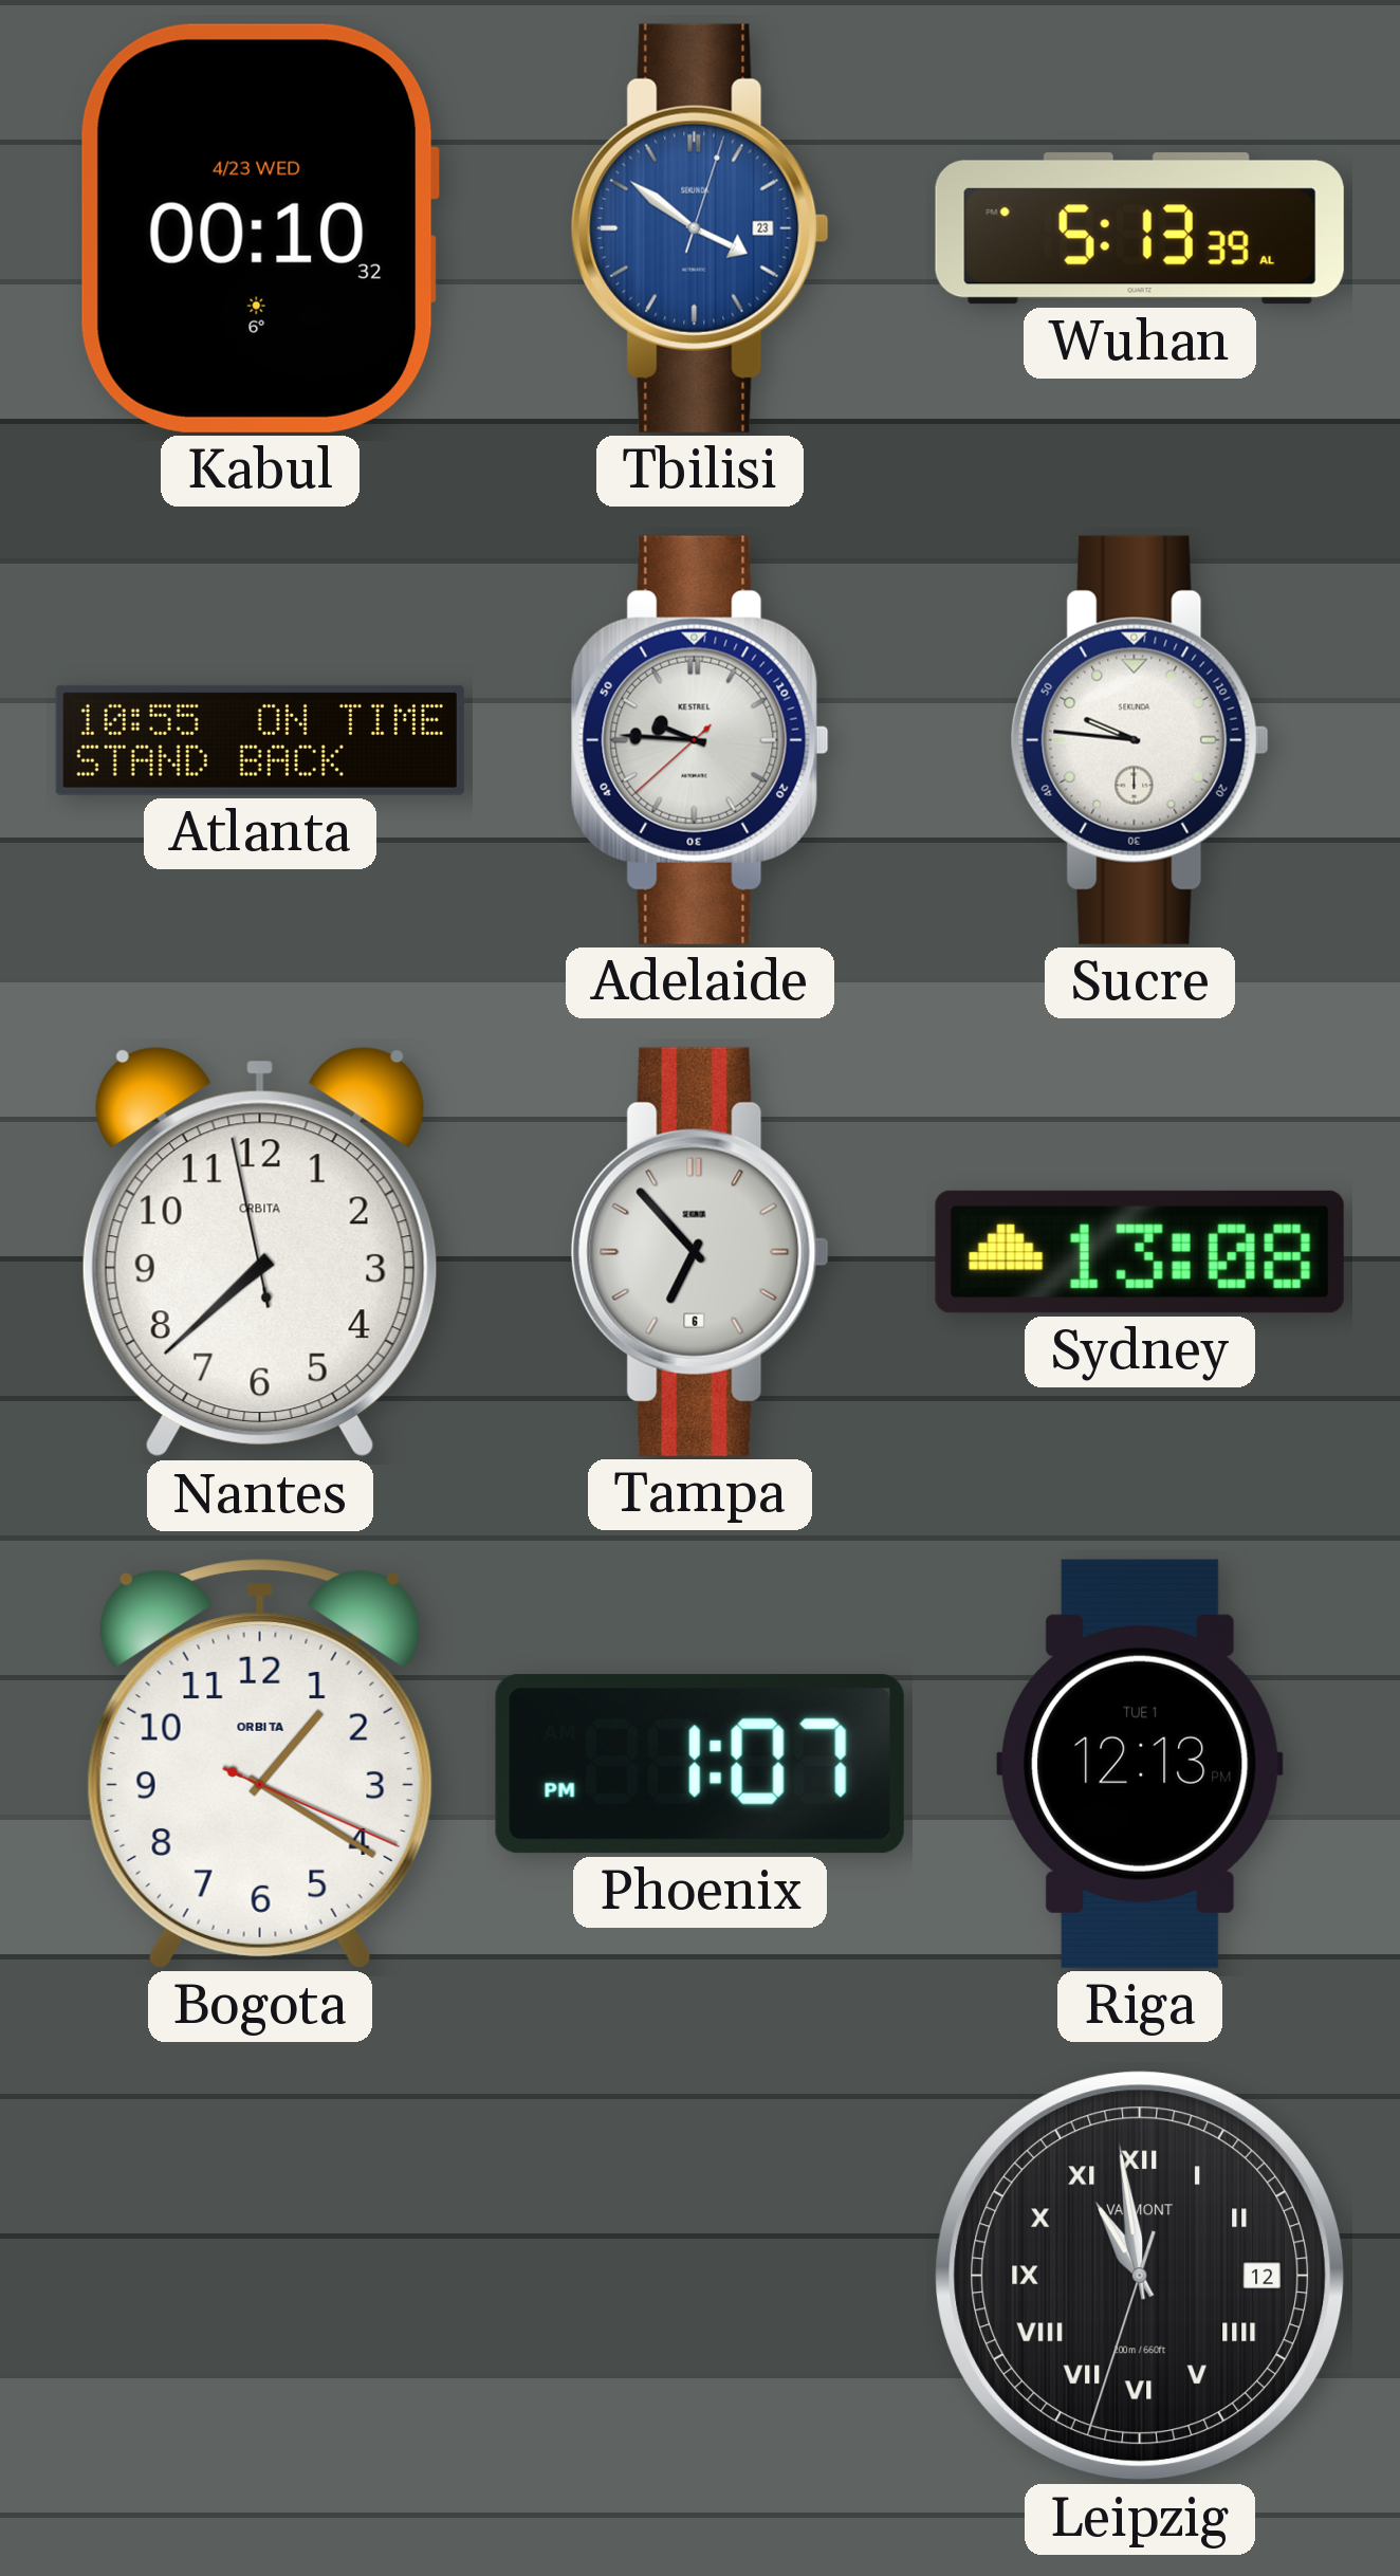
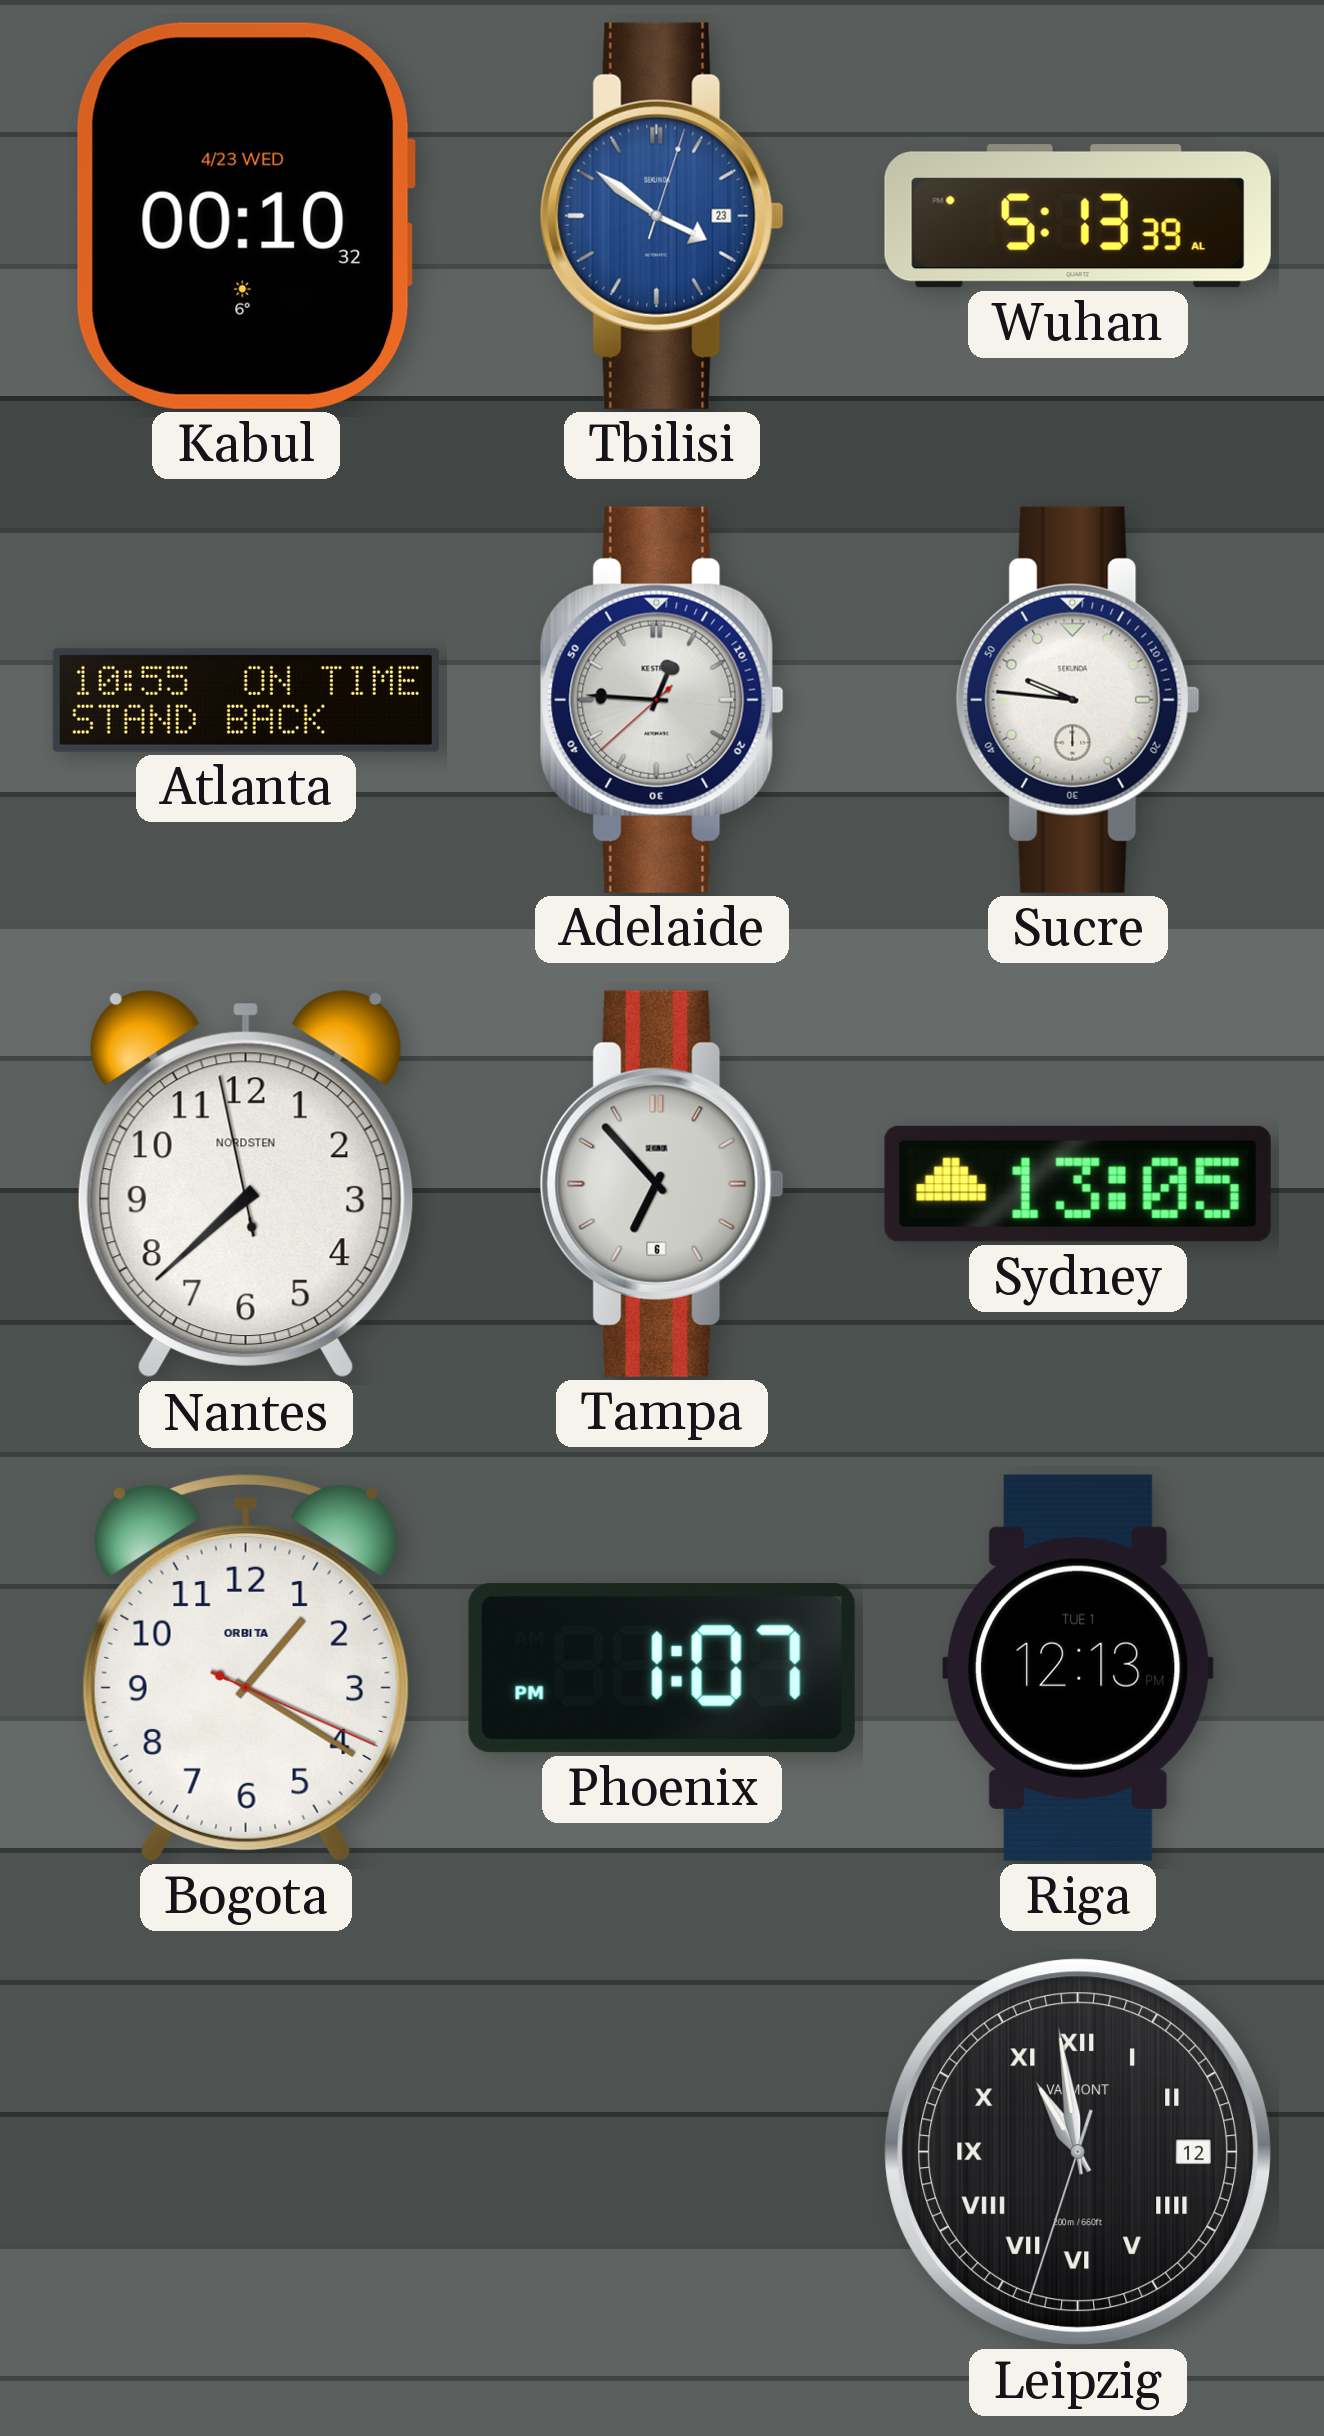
Adelaide: 9:45 -> 12:45 (662, 700)
Nantes brand: ORBITA -> NORDSTEN (246, 1184)
Sydney: 13:08 -> 13:05 (1078, 1184)
